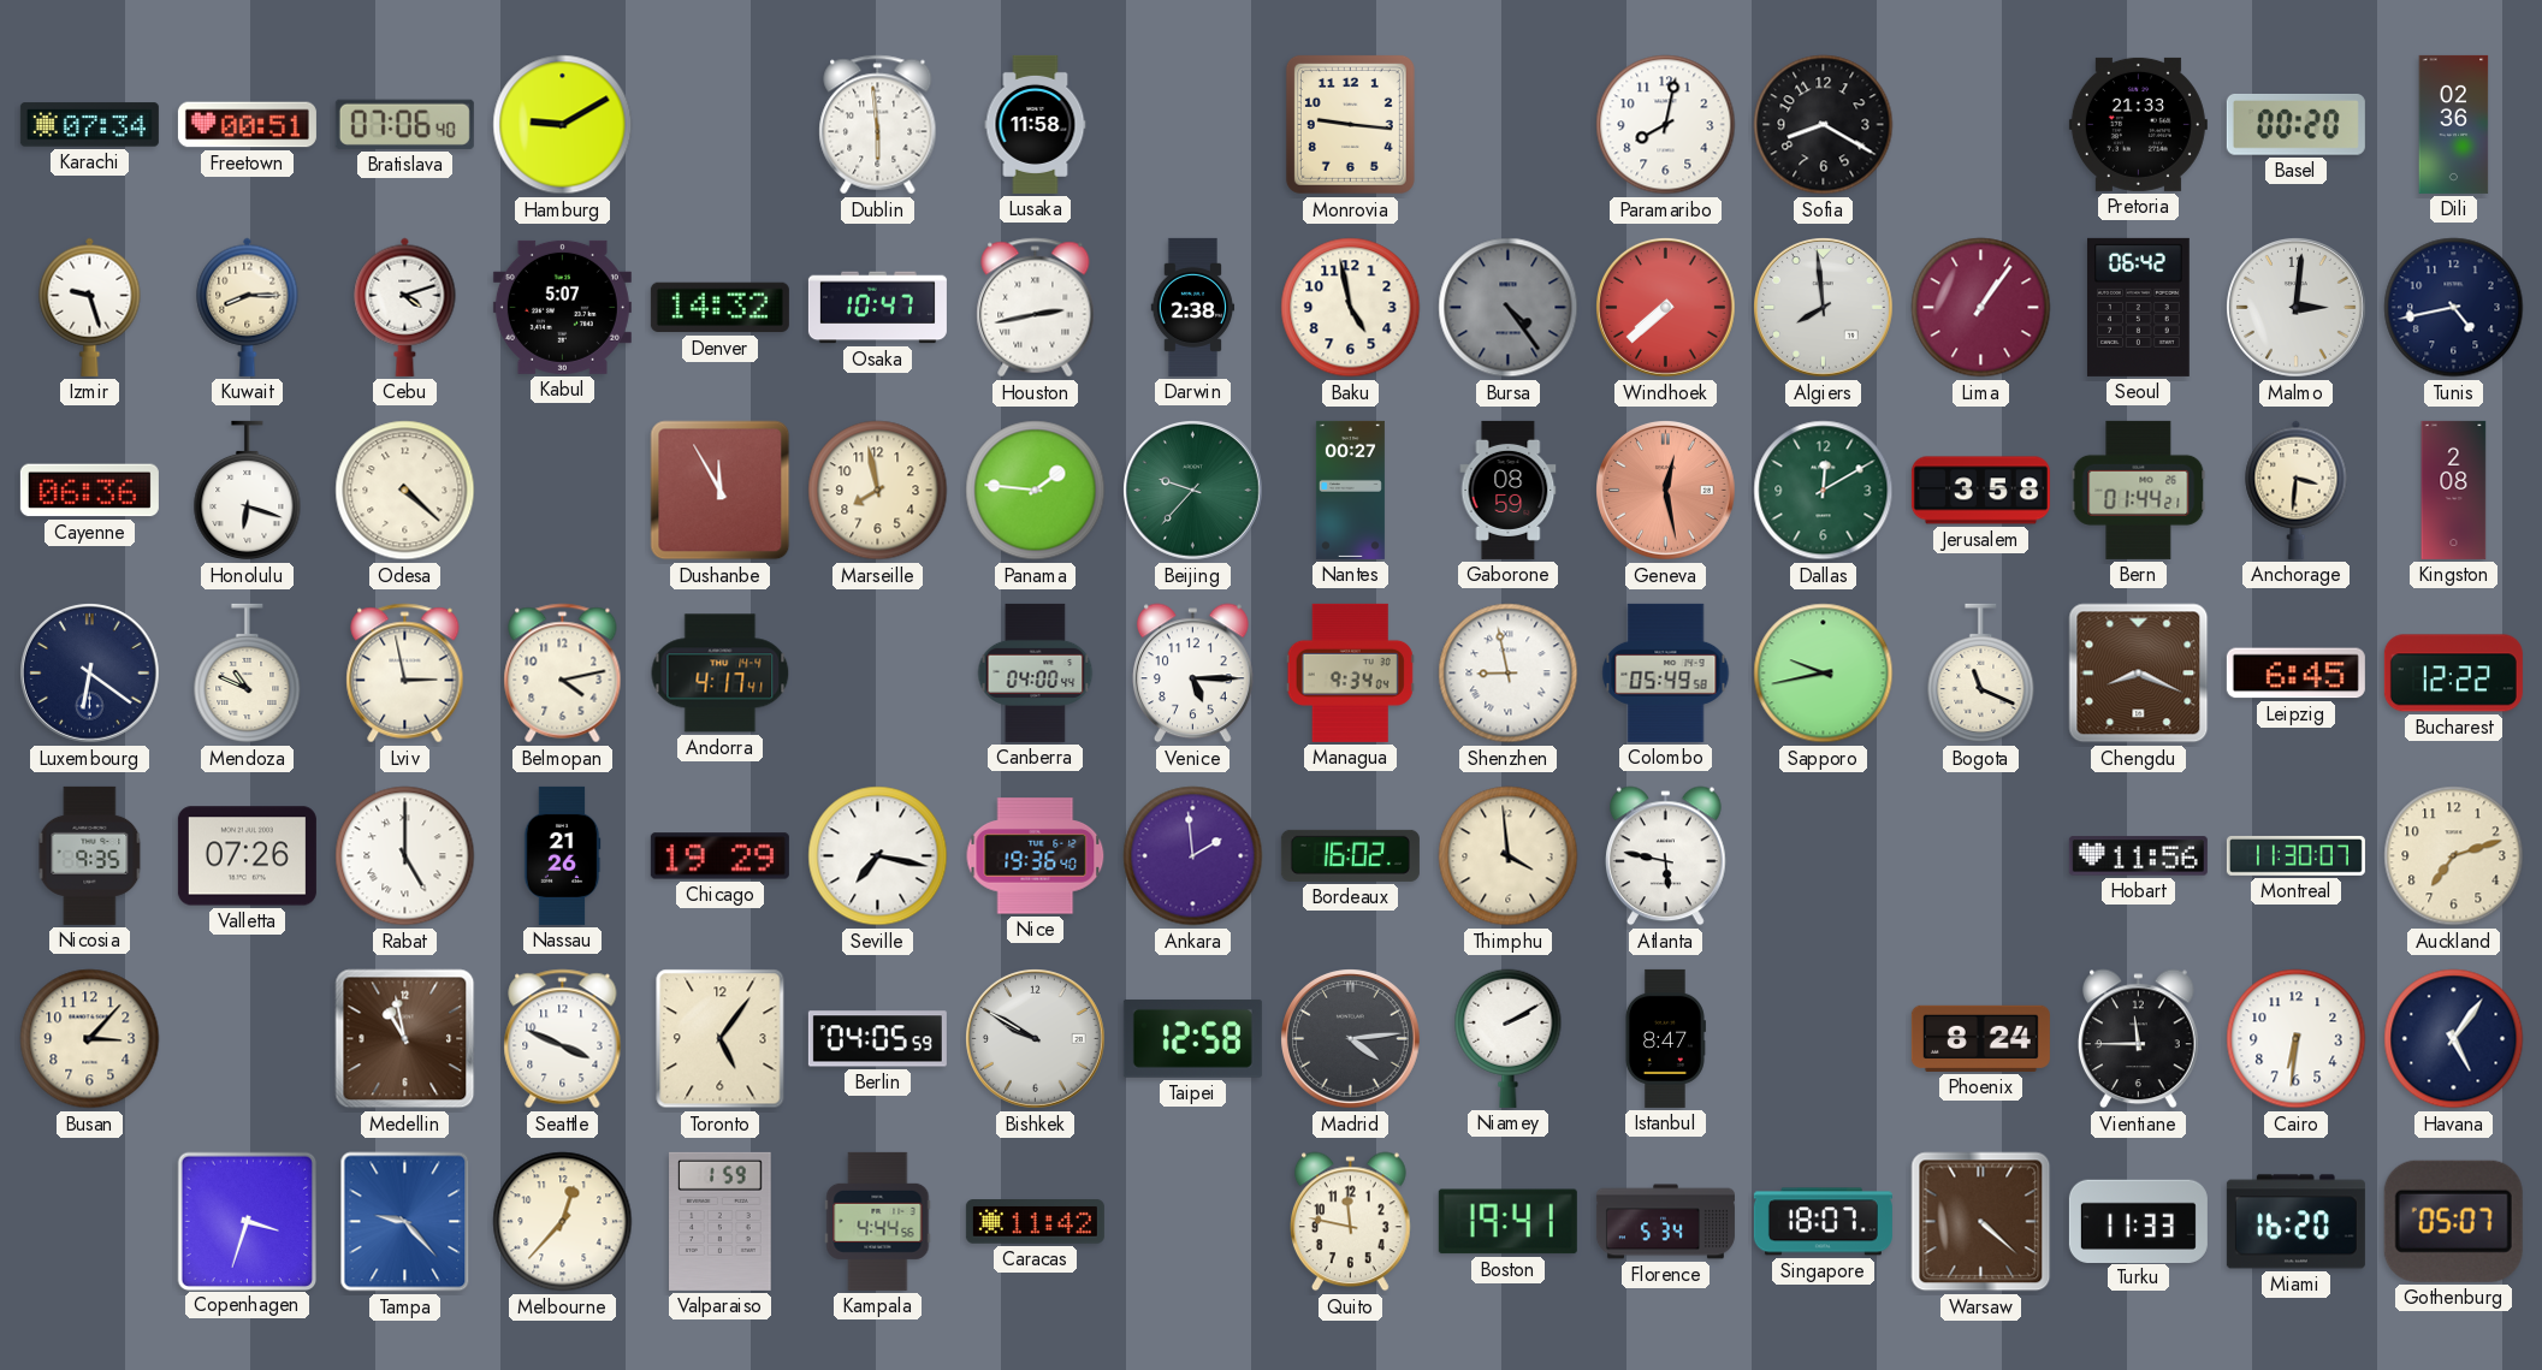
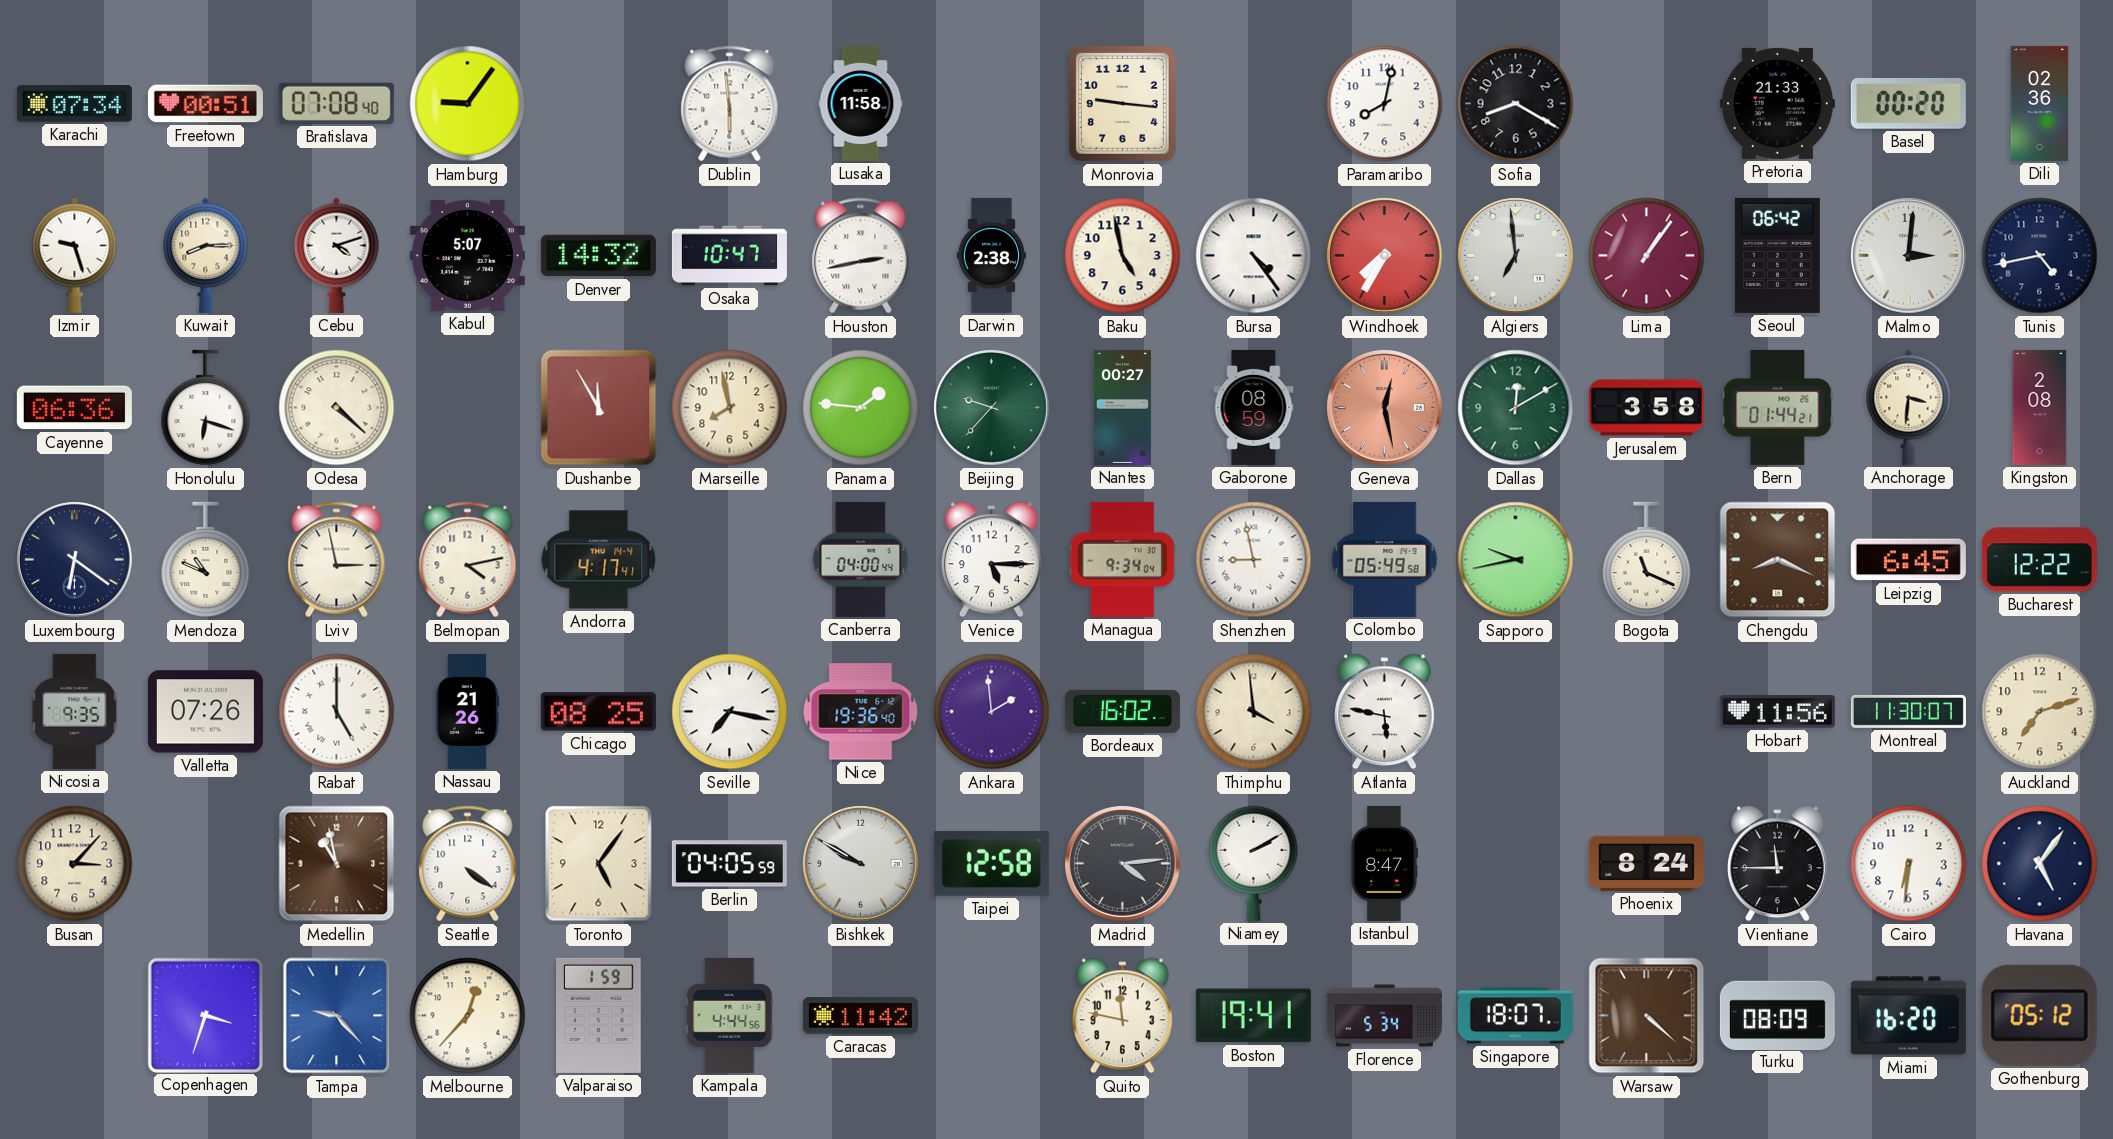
Bratislava: 07:06 -> 07:08 (336, 103)
Hamburg: 9:10 -> 9:06 (468, 104)
Bursa dial: grey -> white (1254, 256)
Windhoek: 7:38 -> 7:35 (1385, 256)
Algiers: 7:59 -> 6:59 (1516, 256)
Chicago: 19:29 -> 08:25 (598, 712)
Seattle: 3:49 -> 4:21 (468, 864)
Turku: 11:33 -> 08:09 (1777, 1015)
Gothenburg: 05:07 -> 05:12 (2039, 1015)
